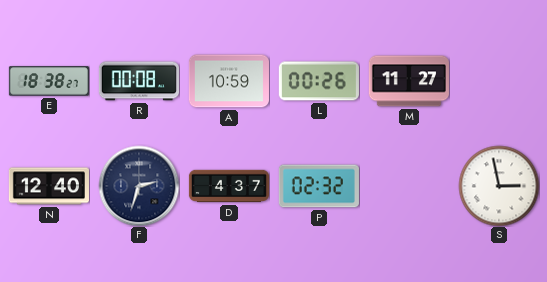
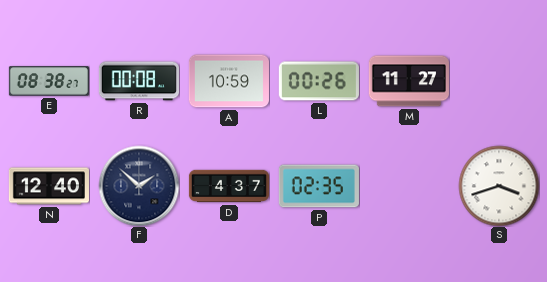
E: 18:38 -> 08:38 (49, 81)
F: 2:33 -> 1:52 (139, 186)
P: 02:32 -> 02:35 (319, 186)
S: 2:58 -> 3:42 (499, 186)
